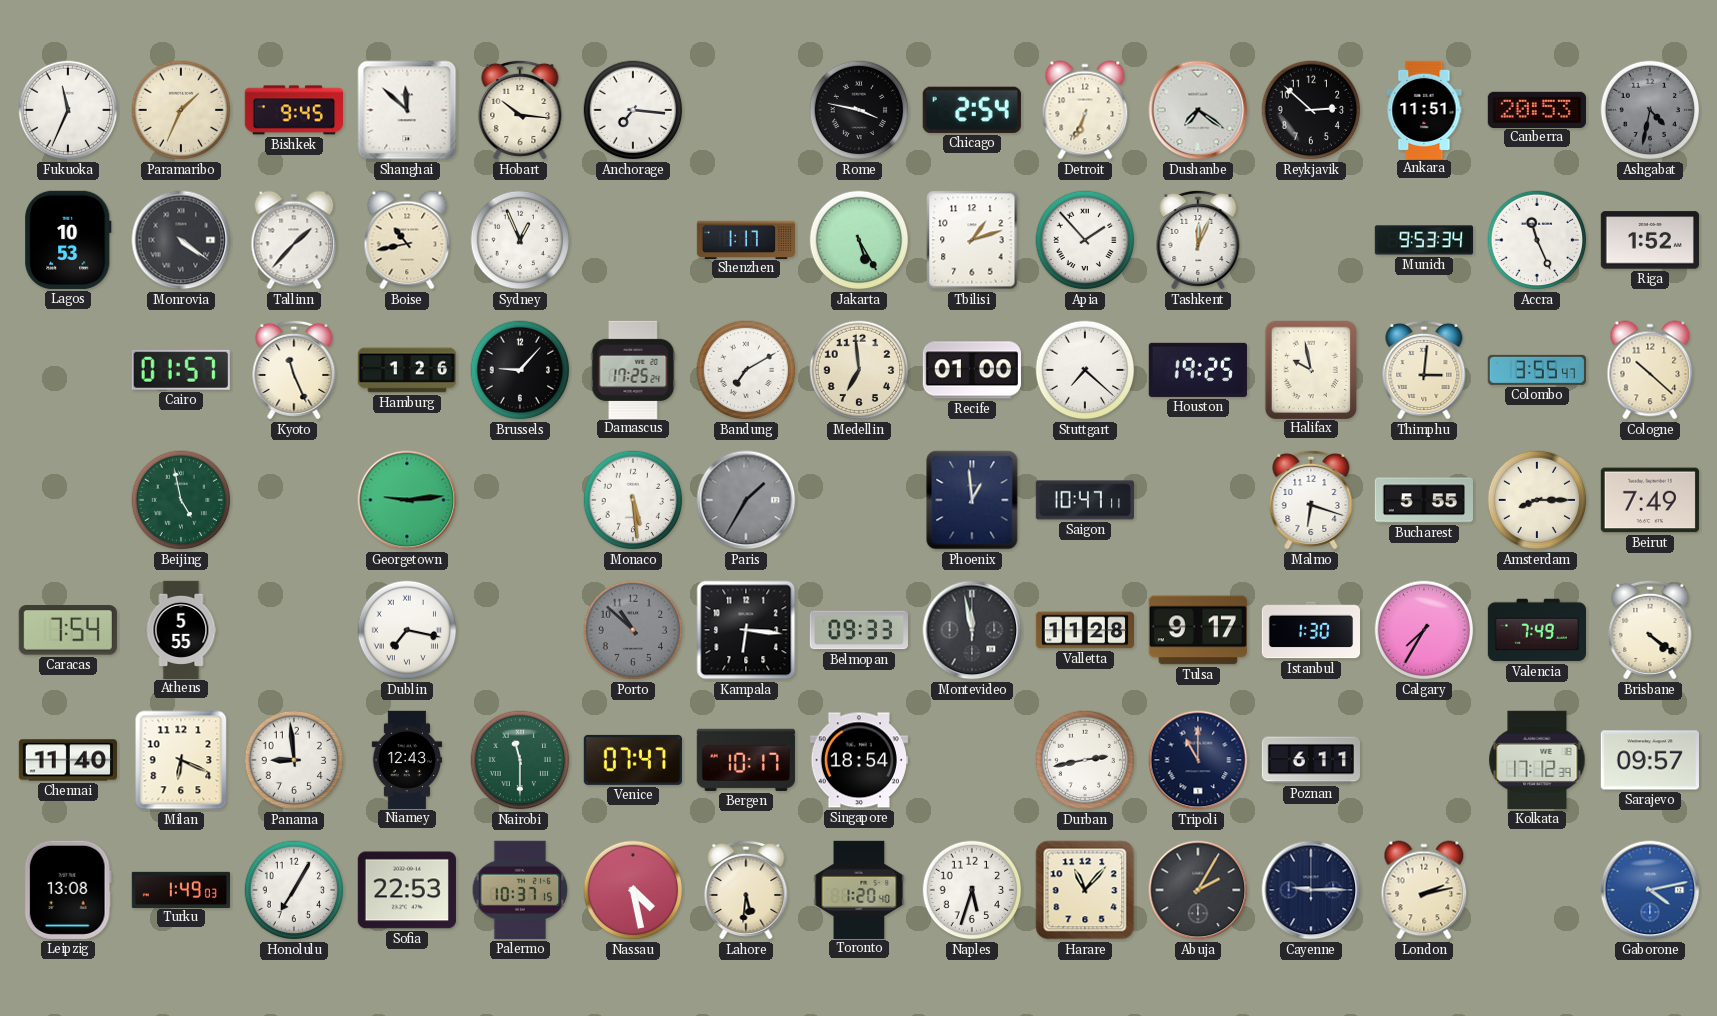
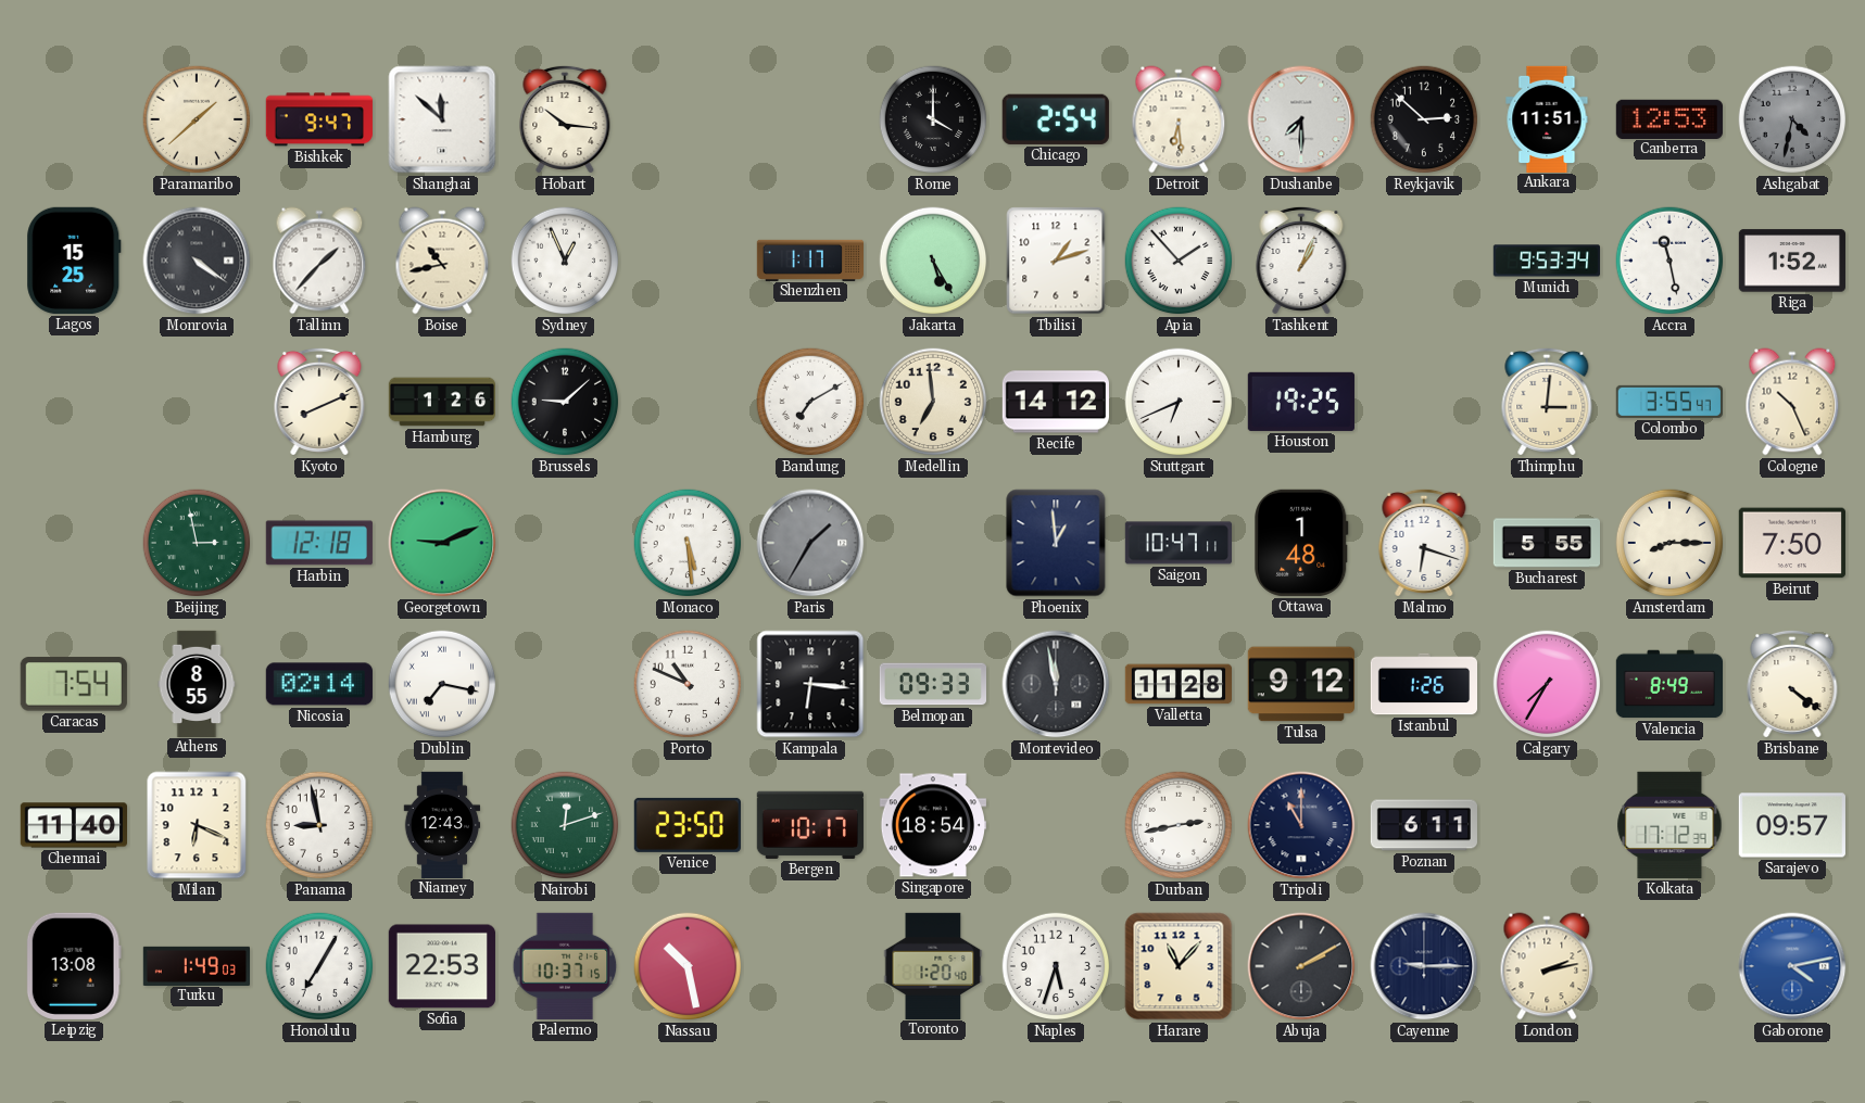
Fukuoka: 11:34 -> none (68, 110)
Paramaribo: 1:34 -> 1:38 (197, 119)
Bishkek: 9:45 -> 9:47 (319, 119)
Anchorage: 7:16 -> none (633, 110)
Rome: 3:47 -> 4:00 (933, 119)
Detroit: 6:34 -> 6:29 (1179, 119)
Dushanbe: 7:21 -> 7:30 (1301, 119)
Canberra: 20:53 -> 12:53 (1669, 118)
Lagos: 10:53 -> 15:25 (74, 261)
Tashkent: 12:04 -> 1:04 (1301, 261)
Accra: 11:26 -> 11:28 (1669, 261)
Cairo: 01:57 -> none (181, 370)
Kyoto: 11:26 -> 8:11 (319, 402)
Brussels: 9:07 -> 9:08 (565, 402)
Damascus: 17:25 -> none (633, 369)
Recife: 01:00 -> 14:12 (1056, 402)
Stuttgart: 7:22 -> 6:41 (1179, 402)
Halifax: 9:58 -> none (1311, 369)
Cologne: 10:22 -> 10:26 (1792, 402)
Beijing: 4:58 -> 2:58 (197, 543)
Harbin: none -> 12:18 (319, 543)
Georgetown: 9:14 -> 9:11 (442, 543)
Ottawa: none -> 1:48 (1301, 543)
Beirut: 7:49 -> 7:50 (1792, 543)
Athens: 5:55 -> 8:55 (197, 683)
Nicosia: none -> 02:14 (319, 684)
Porto: 10:52 -> 10:49 (688, 684)
Porto dial: grey -> white (688, 684)
Tulsa: 9:17 -> 9:12 (1301, 684)
Istanbul: 1:30 -> 1:26 (1424, 684)
Valencia: 7:49 -> 8:49 (1668, 684)
Panama: 8:59 -> 8:58 (319, 825)
Nairobi: 11:30 -> 12:12 (565, 825)
Venice: 07:47 -> 23:50 (688, 825)
Nassau: 4:28 -> 10:28 (688, 966)
Lahore: 5:31 -> none (746, 890)
Abuja: 2:05 -> 2:10 (1301, 966)
